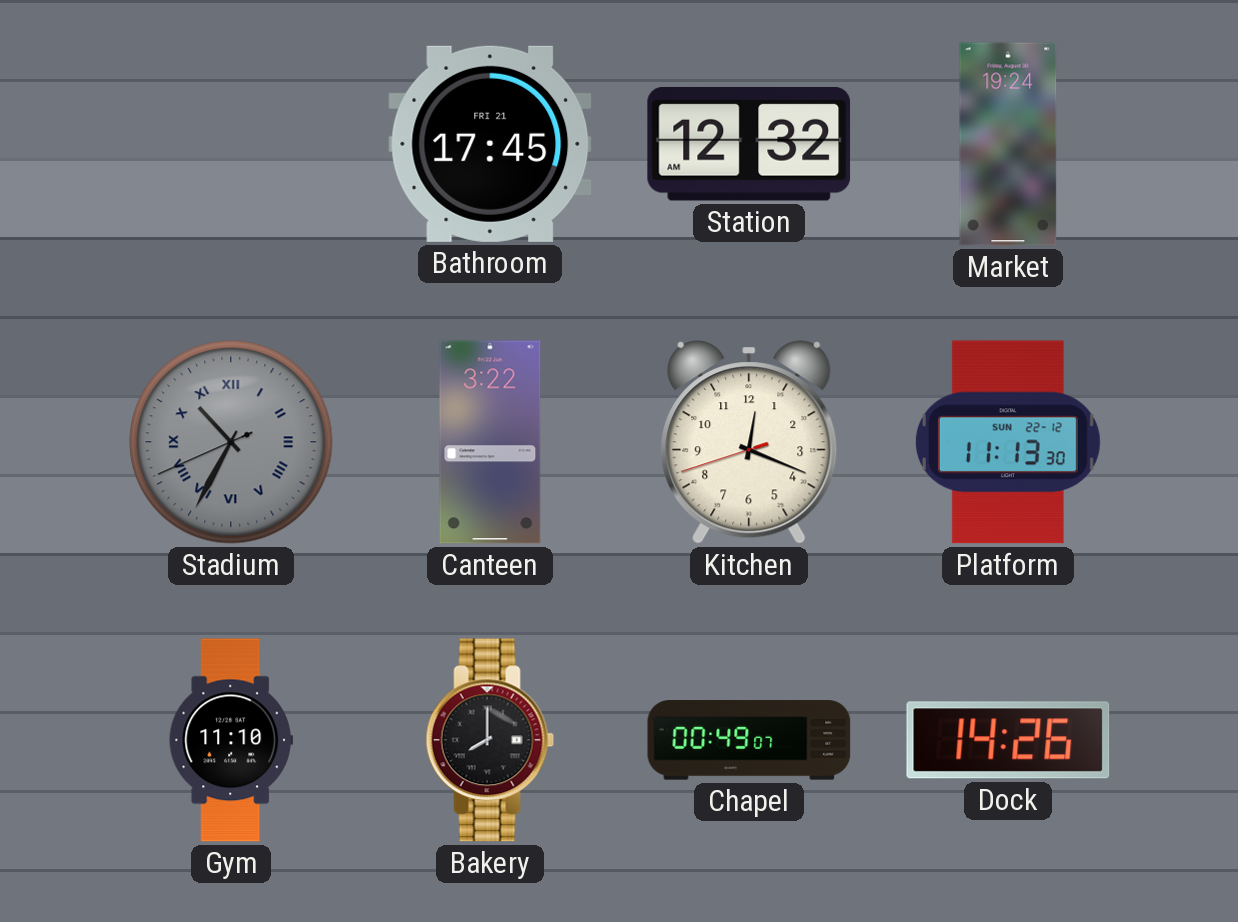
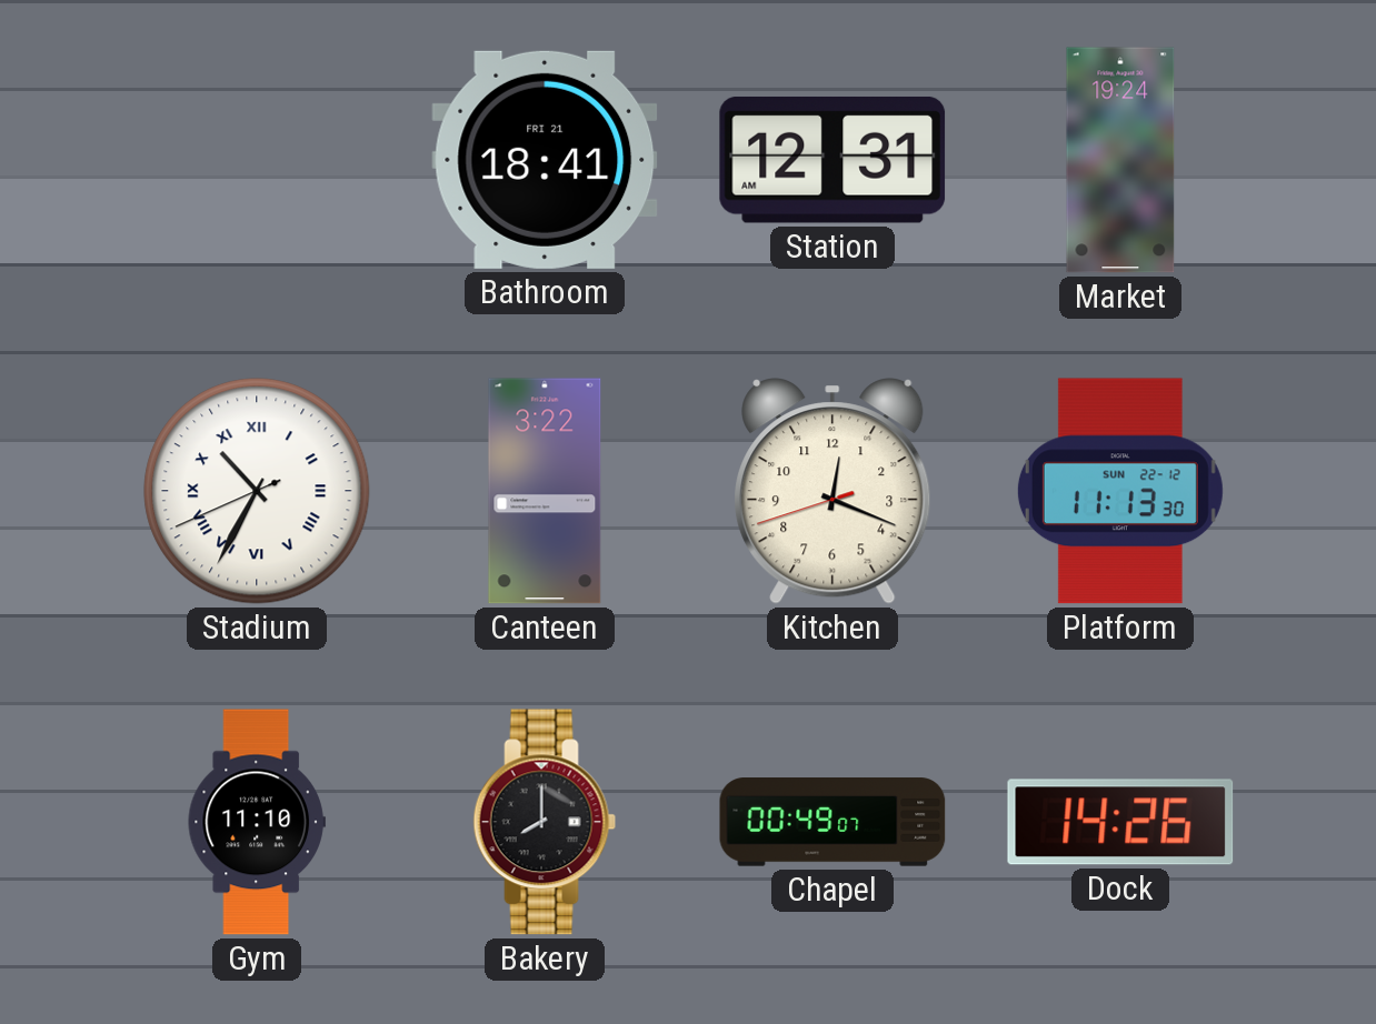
Bathroom: 17:45 -> 18:41 (545, 160)
Station: 12:32 -> 12:31 (832, 160)
Stadium dial: grey -> white (257, 491)
